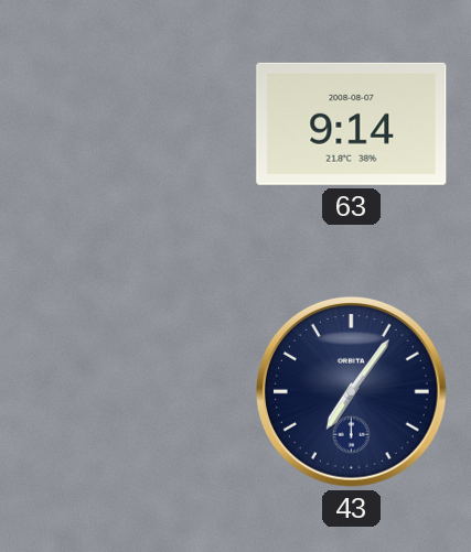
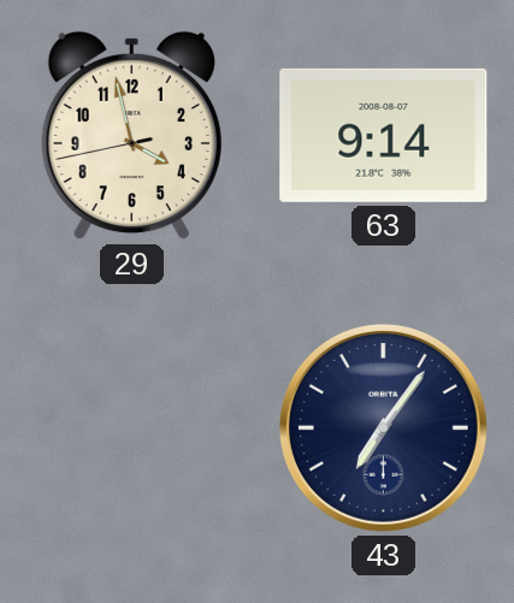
29: none -> 3:57 (131, 136)
